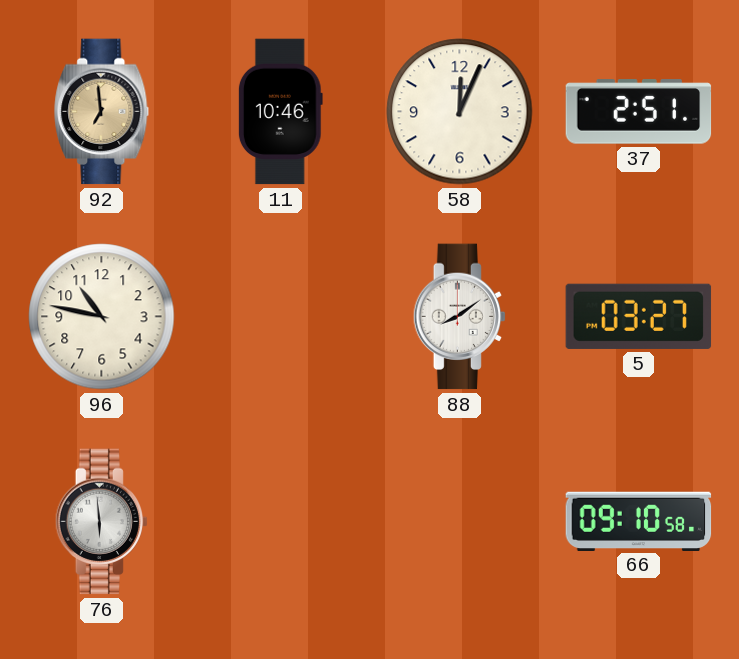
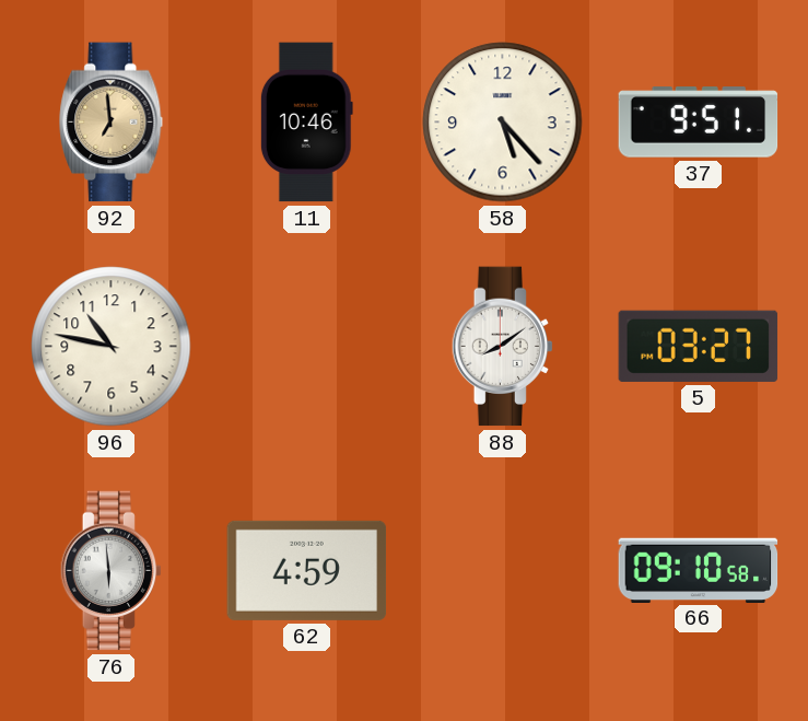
58: 12:04 -> 5:23 (503, 123)
37: 2:51 -> 9:51 (699, 123)
62: none -> 4:59 (307, 570)
